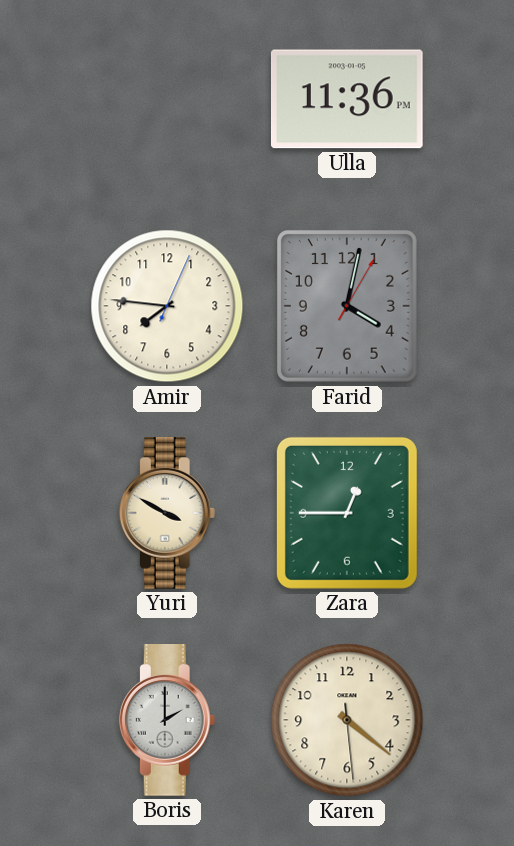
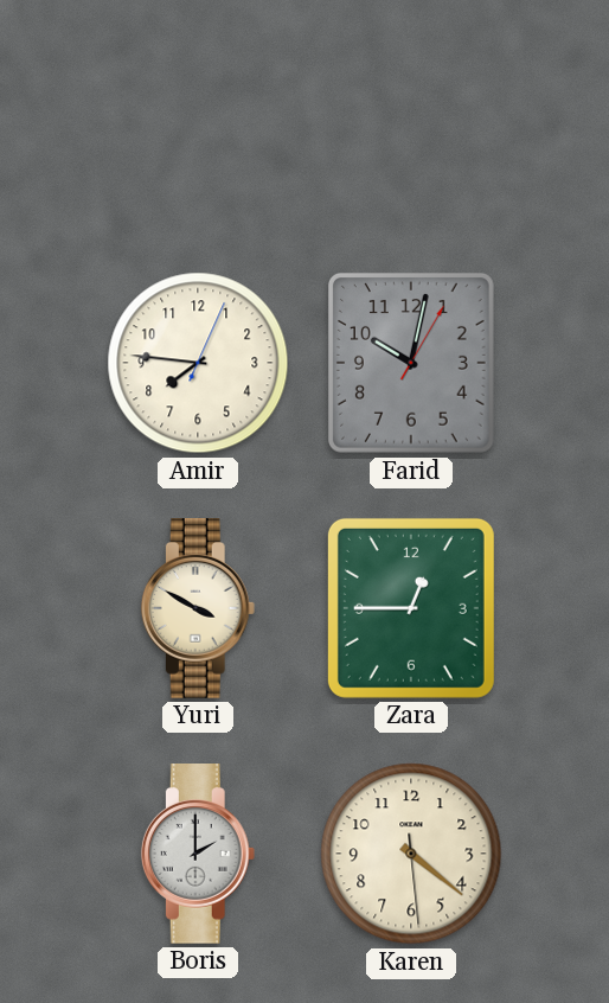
Ulla: 11:36 -> none (347, 99)
Farid: 4:02 -> 10:02 (411, 363)
